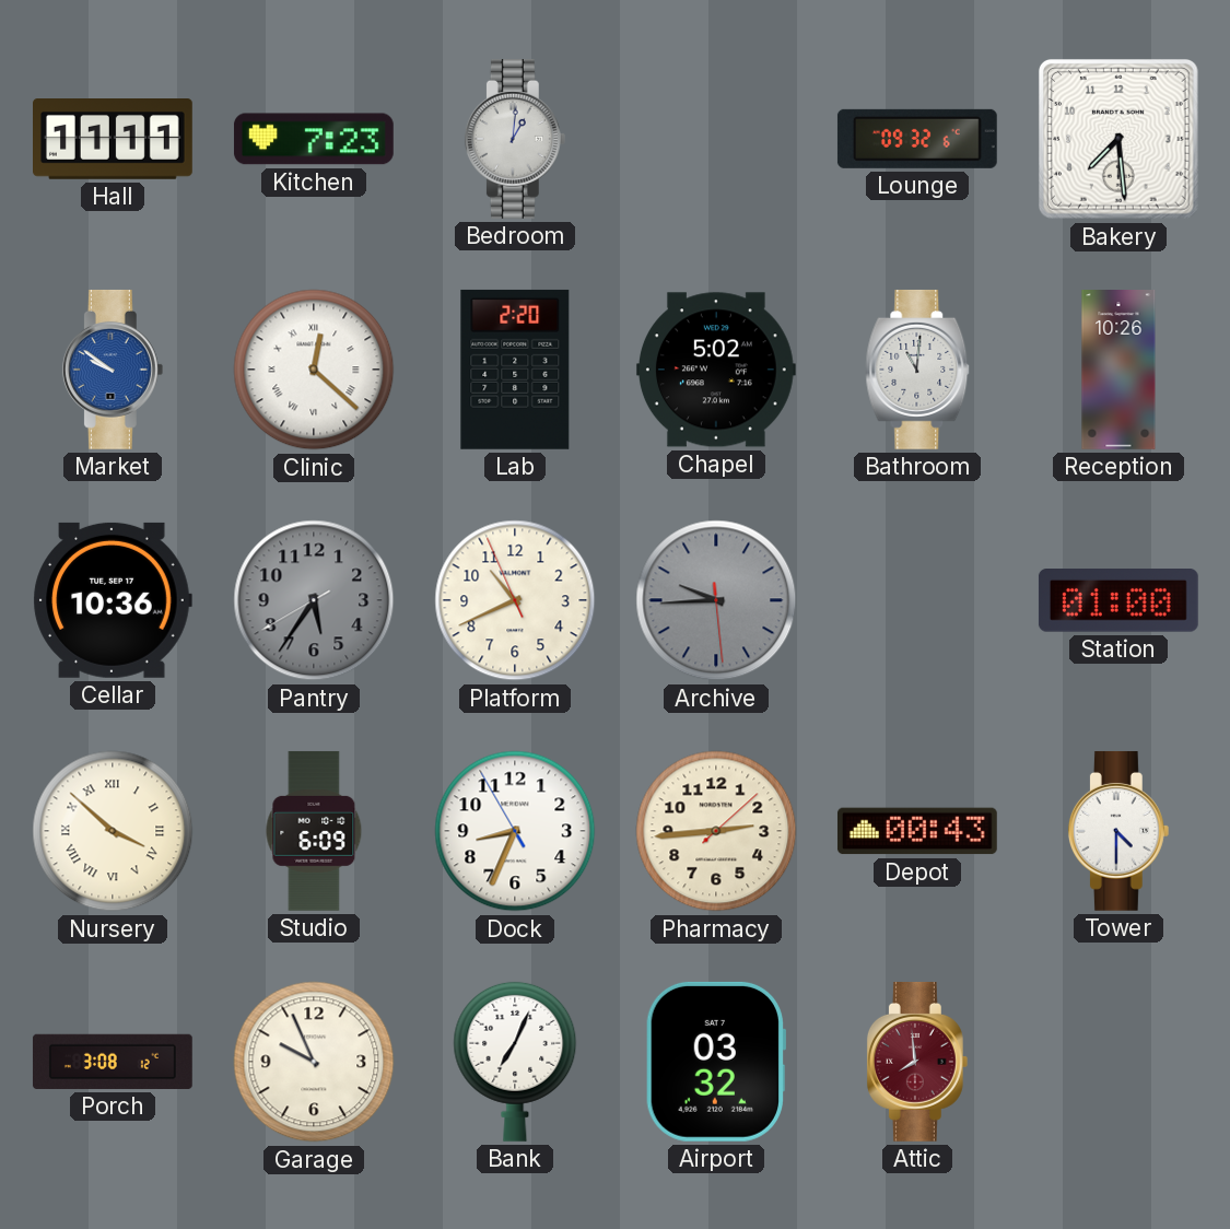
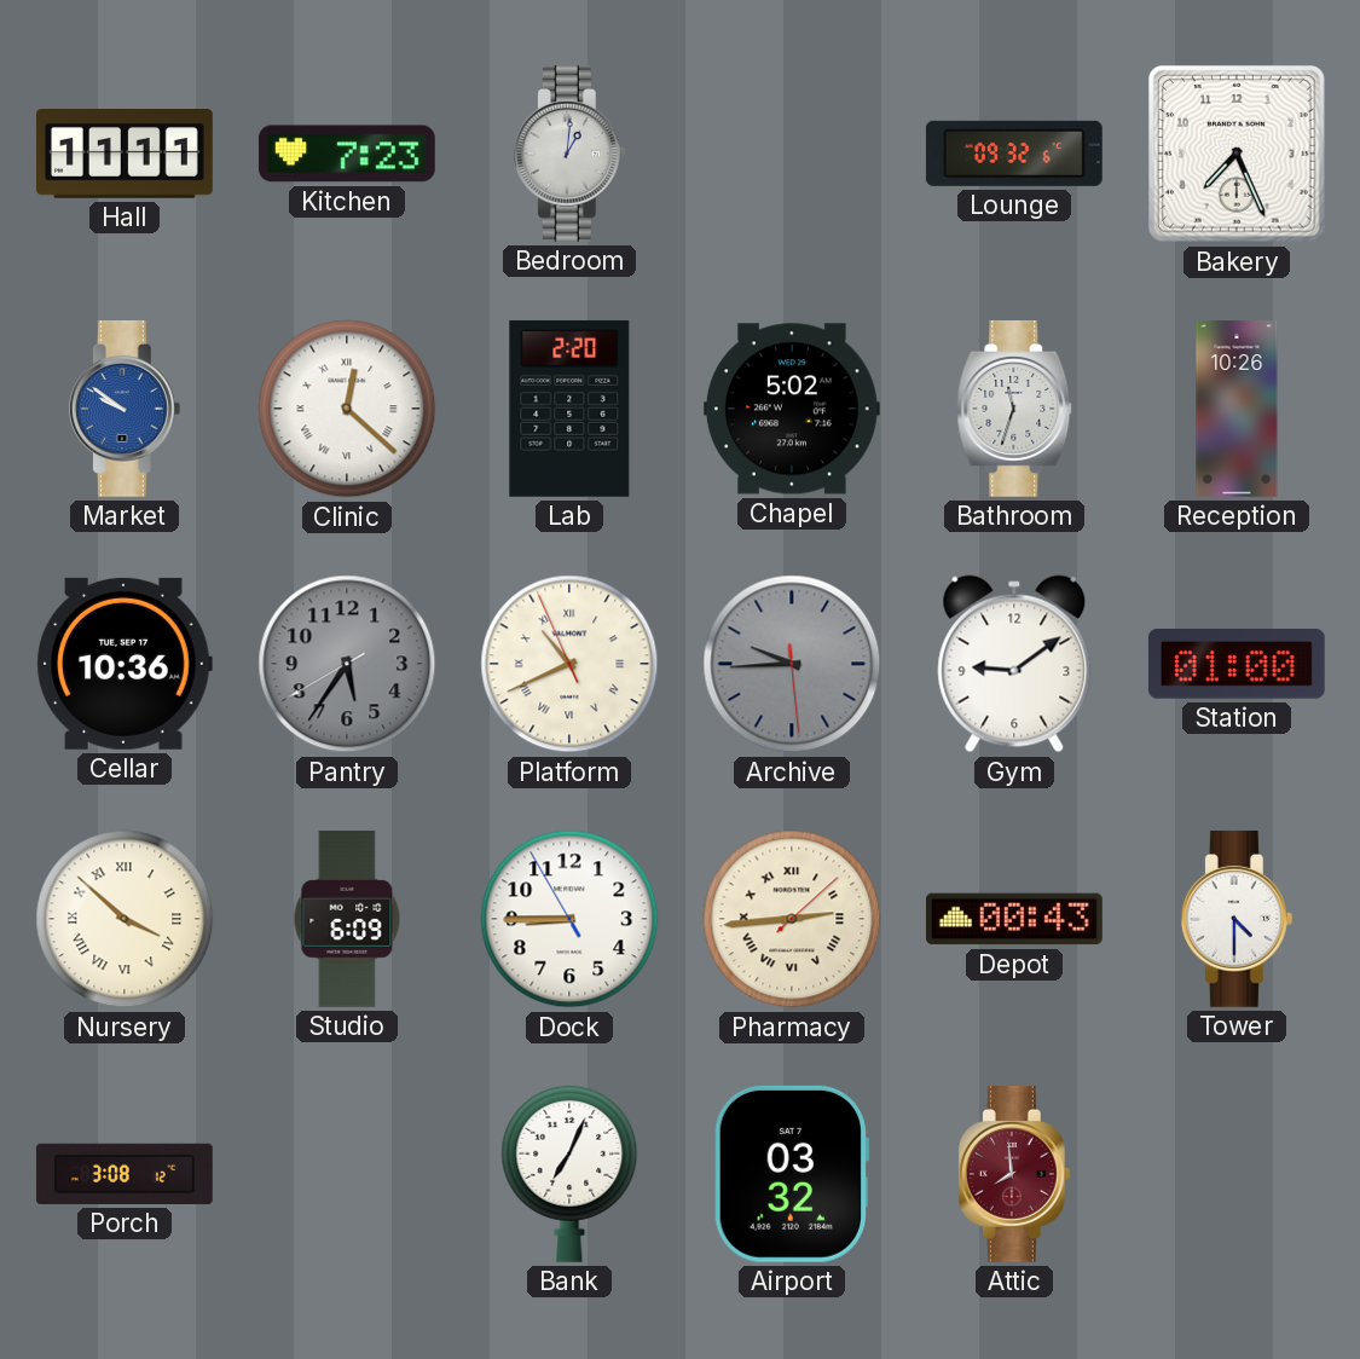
Bakery: 7:29 -> 7:26 (1237, 154)
Bathroom: 11:01 -> 11:33 (1014, 409)
Platform numerals: Arabic -> Roman (569, 664)
Gym: none -> 9:09 (1014, 664)
Dock: 8:33 -> 8:44 (569, 919)
Pharmacy numerals: Arabic -> Roman (792, 919)
Garage: 9:56 -> none (314, 1062)
